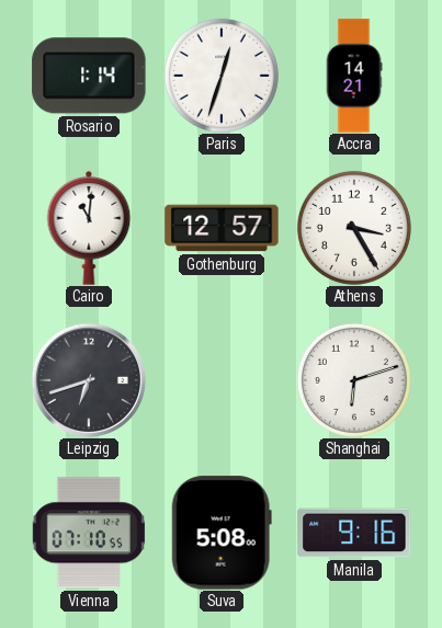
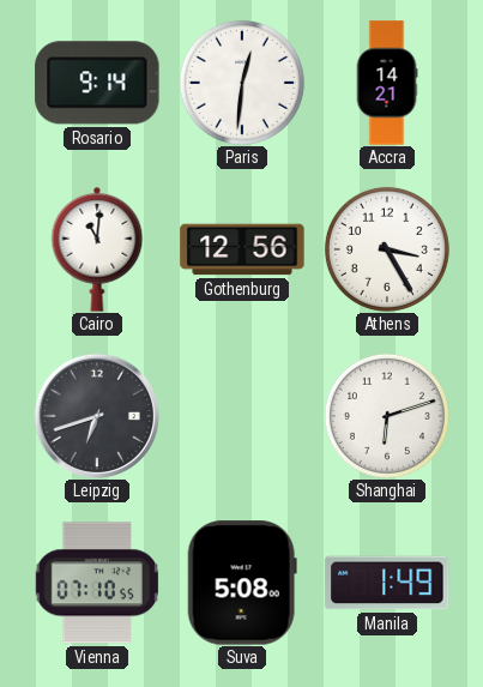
Rosario: 1:14 -> 9:14 (97, 83)
Paris: 12:33 -> 12:31 (242, 83)
Gothenburg: 12:57 -> 12:56 (242, 249)
Manila: 9:16 -> 1:49 (387, 583)
